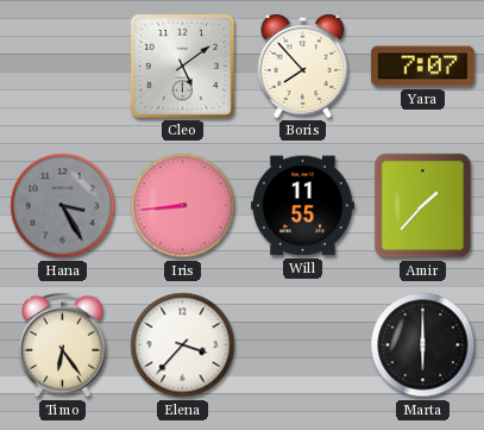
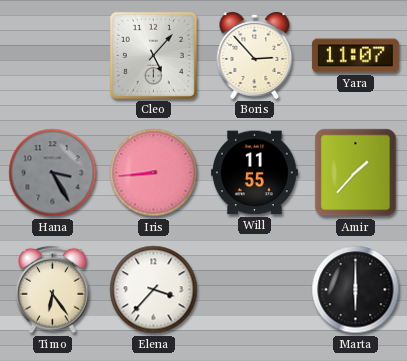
Cleo: 5:09 -> 5:07 (153, 55)
Boris: 7:53 -> 2:53 (255, 55)
Yara: 7:07 -> 11:07 (355, 56)
